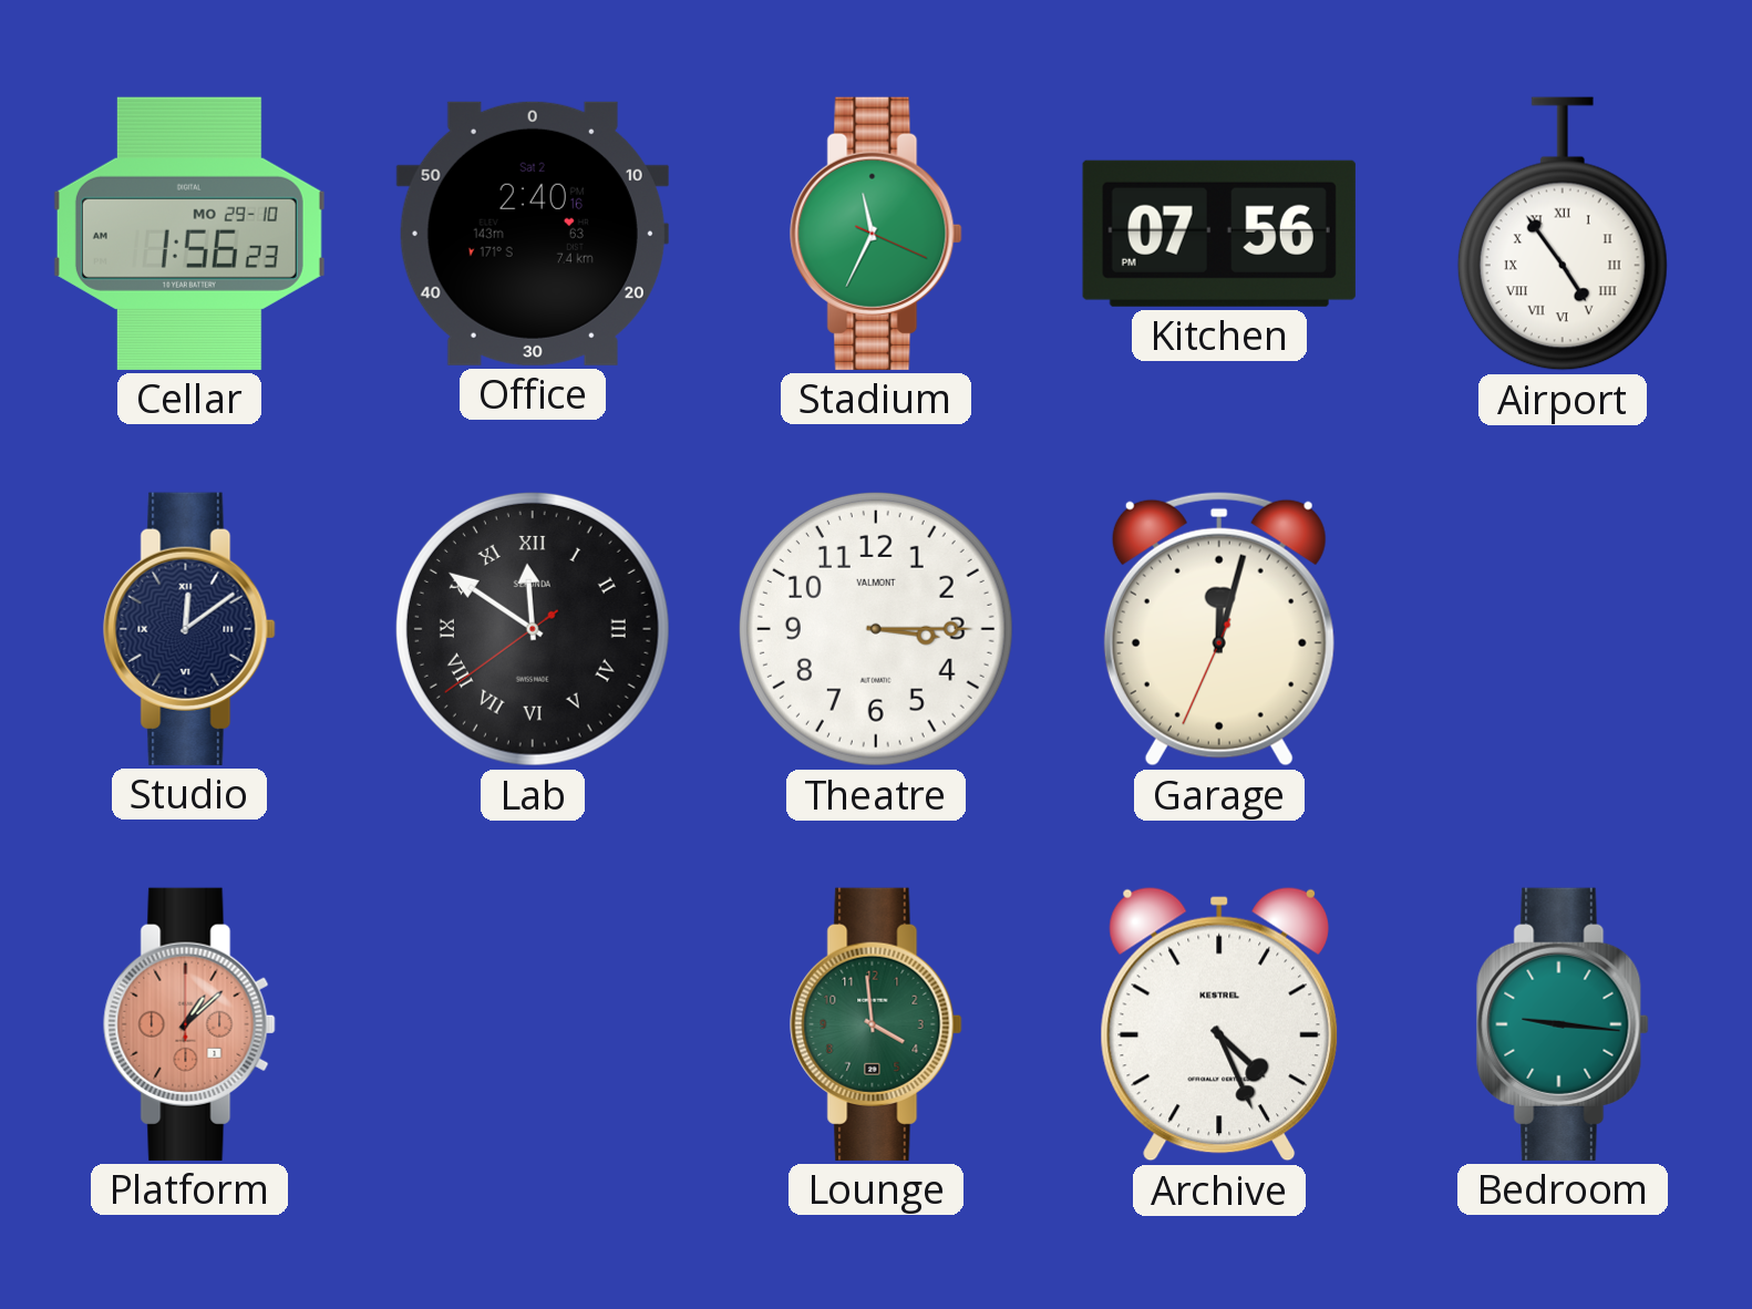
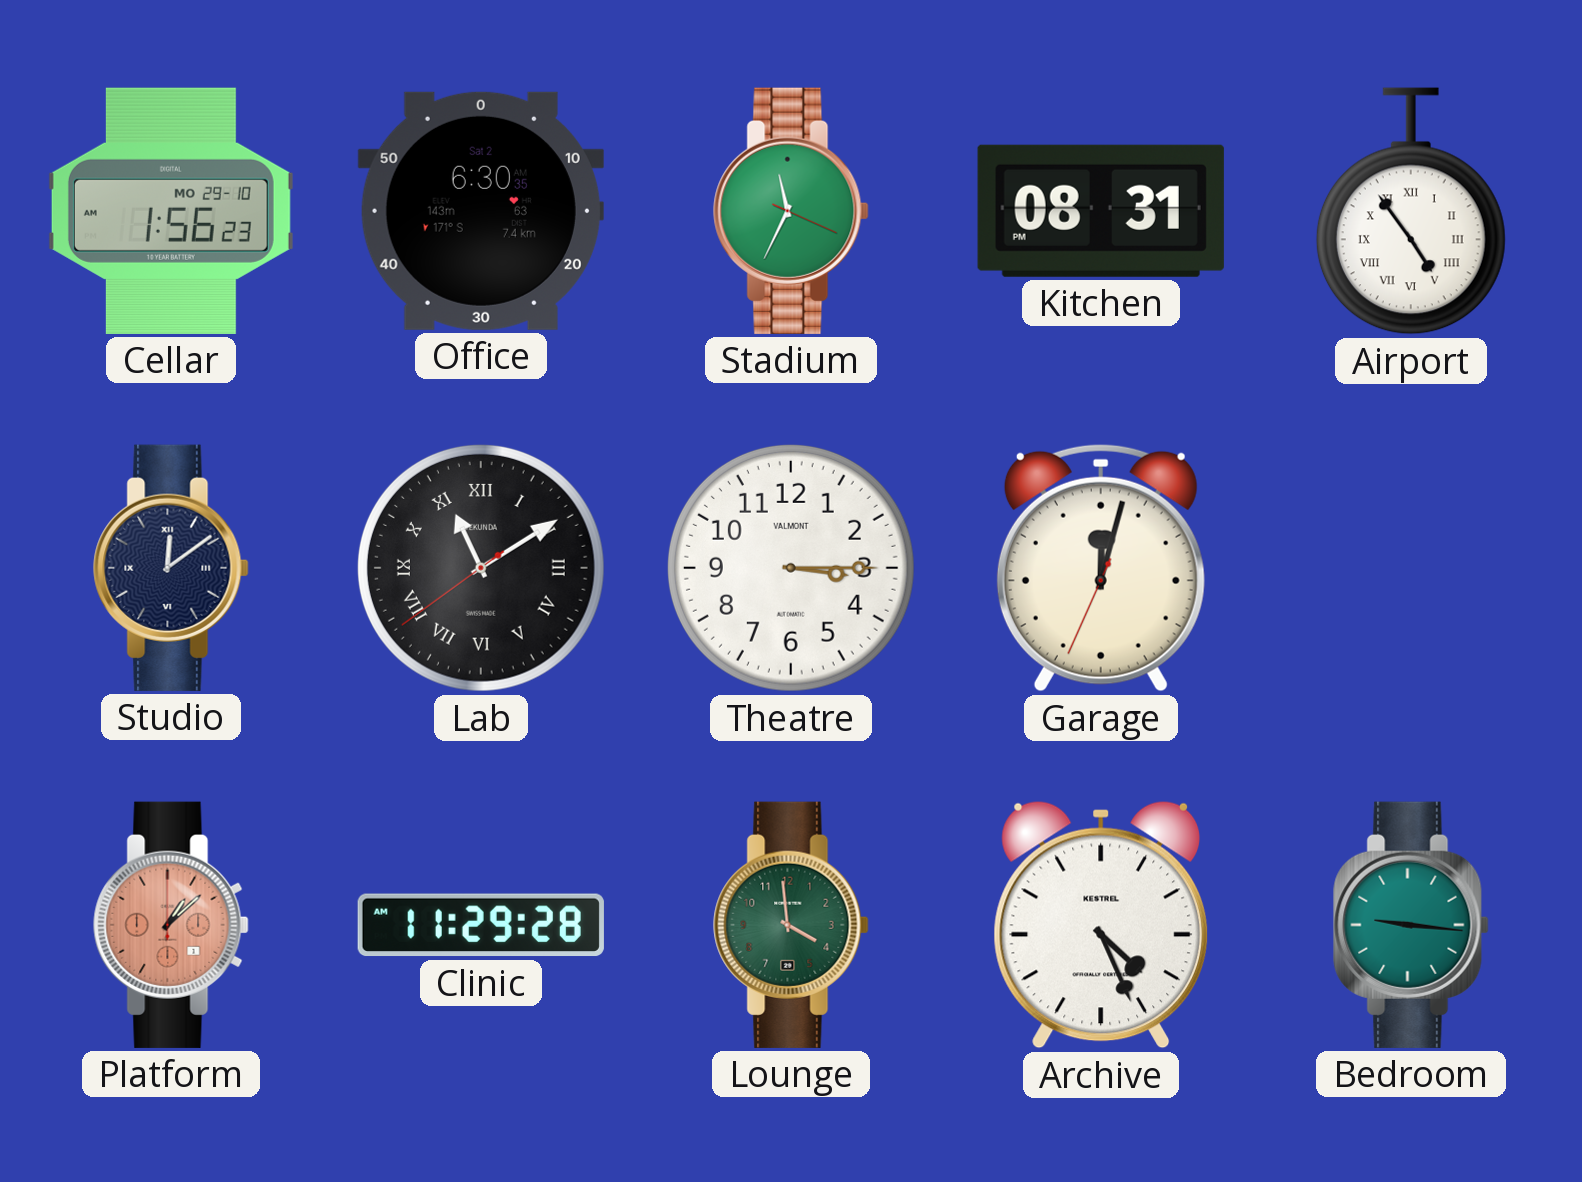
Office: 2:40 -> 6:30 (481, 211)
Kitchen: 07:56 -> 08:31 (1101, 211)
Lab: 11:50 -> 11:09 (481, 568)
Clinic: none -> 11:29 (481, 925)
